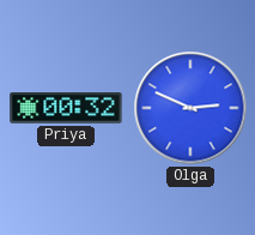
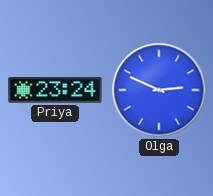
Priya: 00:32 -> 23:24 (55, 91)
